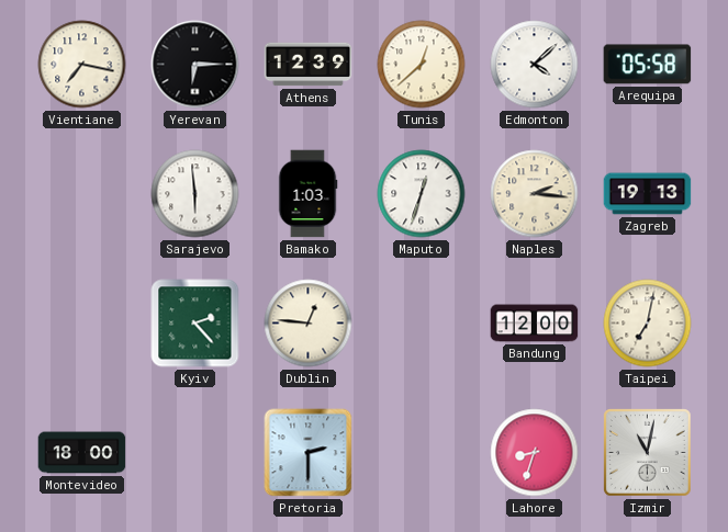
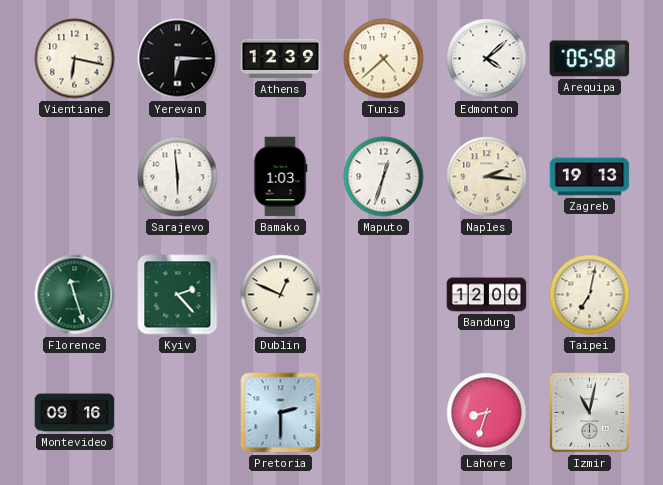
Vientiane: 7:17 -> 6:17 (75, 59)
Tunis: 12:38 -> 4:38 (384, 59)
Florence: none -> 11:27 (75, 295)
Dublin: 12:46 -> 12:49 (281, 295)
Montevideo: 18:00 -> 09:16 (75, 413)
